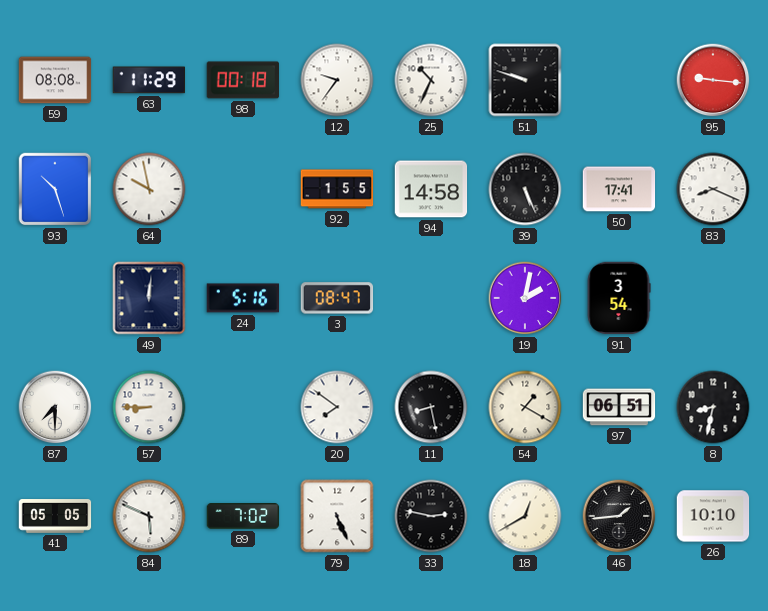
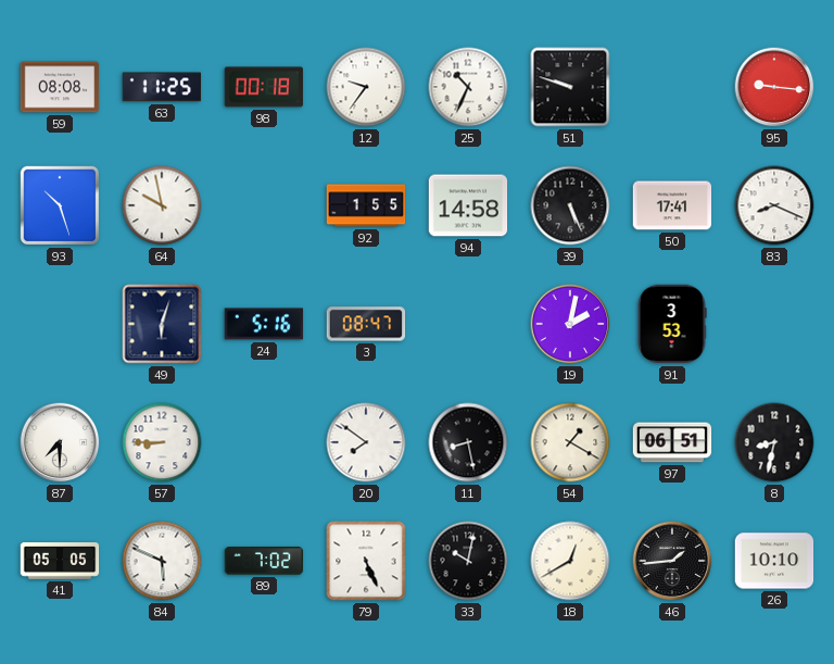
63: 11:29 -> 11:25 (161, 87)
49: 12:01 -> 6:03 (162, 324)
91: 3:54 -> 3:53 (672, 324)
33: 2:47 -> 10:02 (468, 561)
